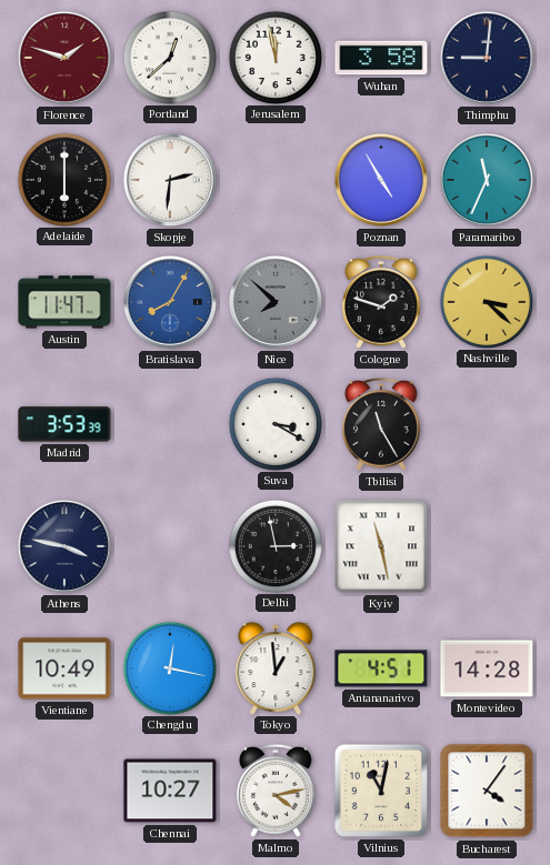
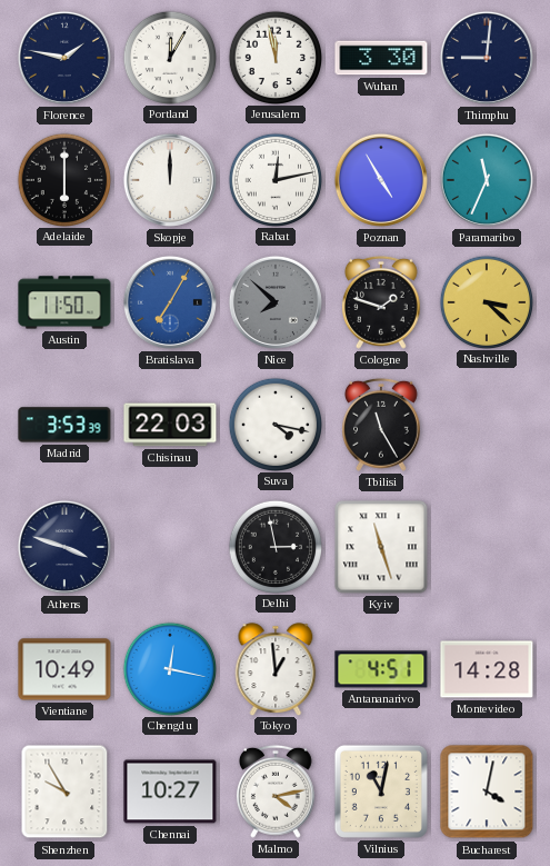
Florence: 1:48 -> 1:47 (64, 58)
Florence dial: burgundy -> navy (64, 58)
Portland: 12:38 -> 12:05 (169, 57)
Wuhan: 3:58 -> 3:30 (381, 58)
Skopje: 2:31 -> 12:00 (170, 180)
Rabat: none -> 12:13 (274, 179)
Austin: 11:47 -> 11:50 (64, 302)
Bratislava: 8:05 -> 7:05 (170, 302)
Chisinau: none -> 22:03 (170, 425)
Suva: 3:20 -> 4:17 (274, 424)
Athens: 3:47 -> 3:48 (64, 547)
Kyiv: 11:28 -> 11:27 (381, 547)
Shenzhen: none -> 9:55 (64, 792)
Bucharest: 4:06 -> 4:02 (487, 792)
